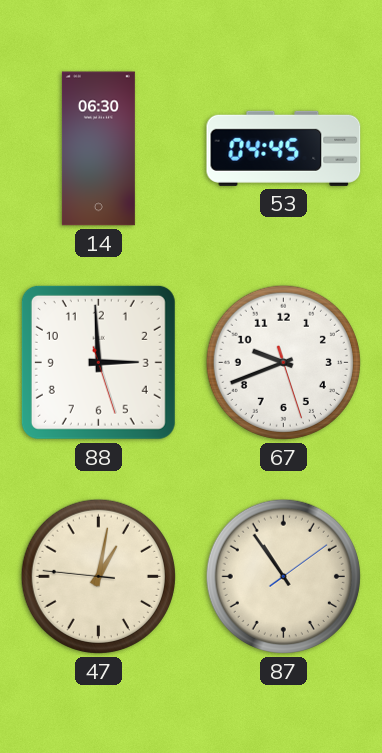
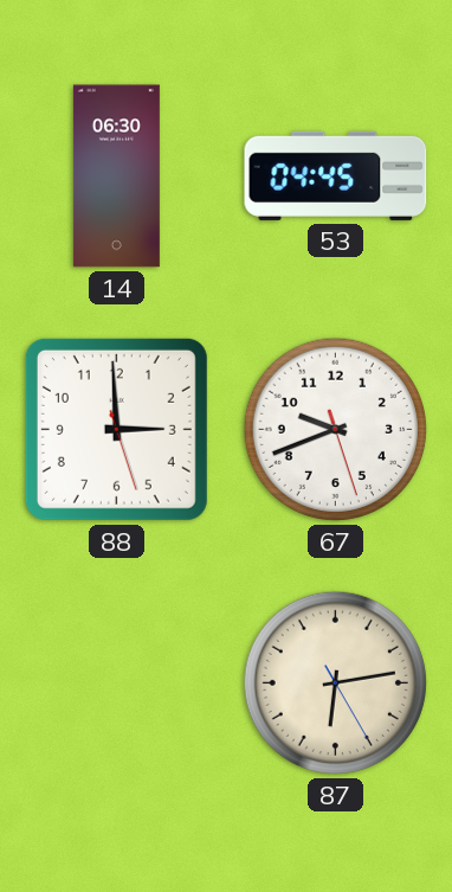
47: 1:01 -> none (98, 576)
87: 10:54 -> 6:13 (335, 682)
